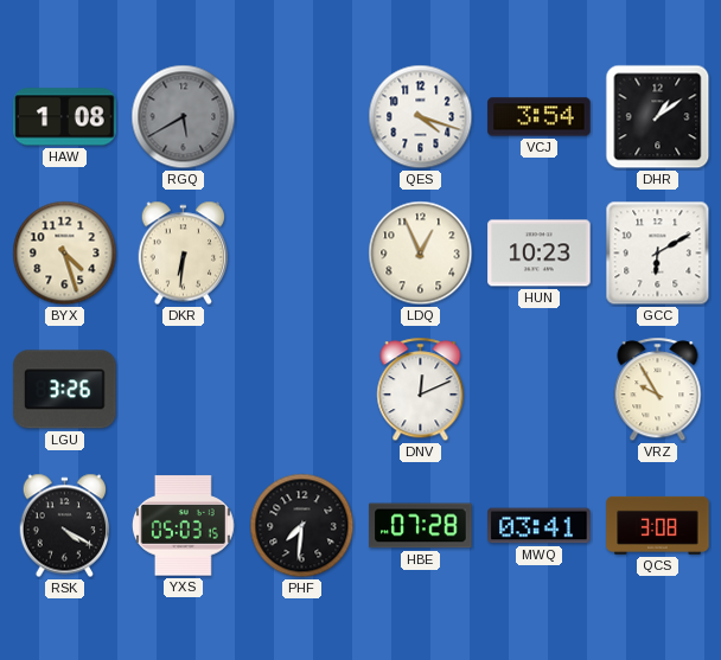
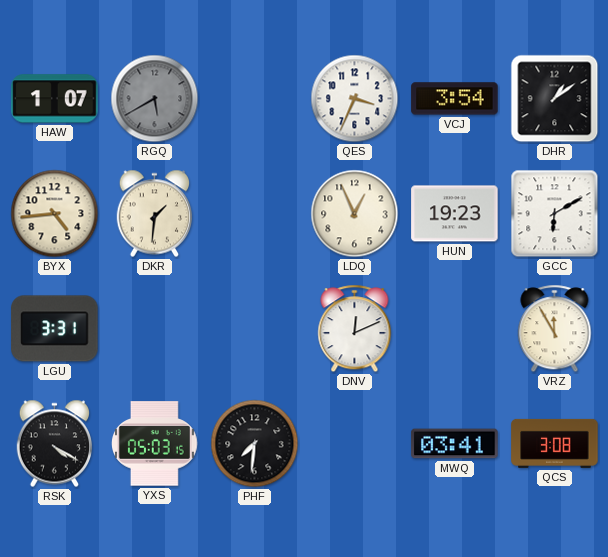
HAW: 1:08 -> 1:07 (55, 99)
QES: 4:18 -> 3:34 (355, 99)
BYX: 4:27 -> 4:44 (55, 214)
DKR: 6:31 -> 1:31 (155, 214)
HUN: 10:23 -> 19:23 (455, 214)
LGU: 3:26 -> 3:31 (55, 329)
VRZ: 9:55 -> 11:55 (555, 329)
HBE: 07:28 -> none (421, 526)
